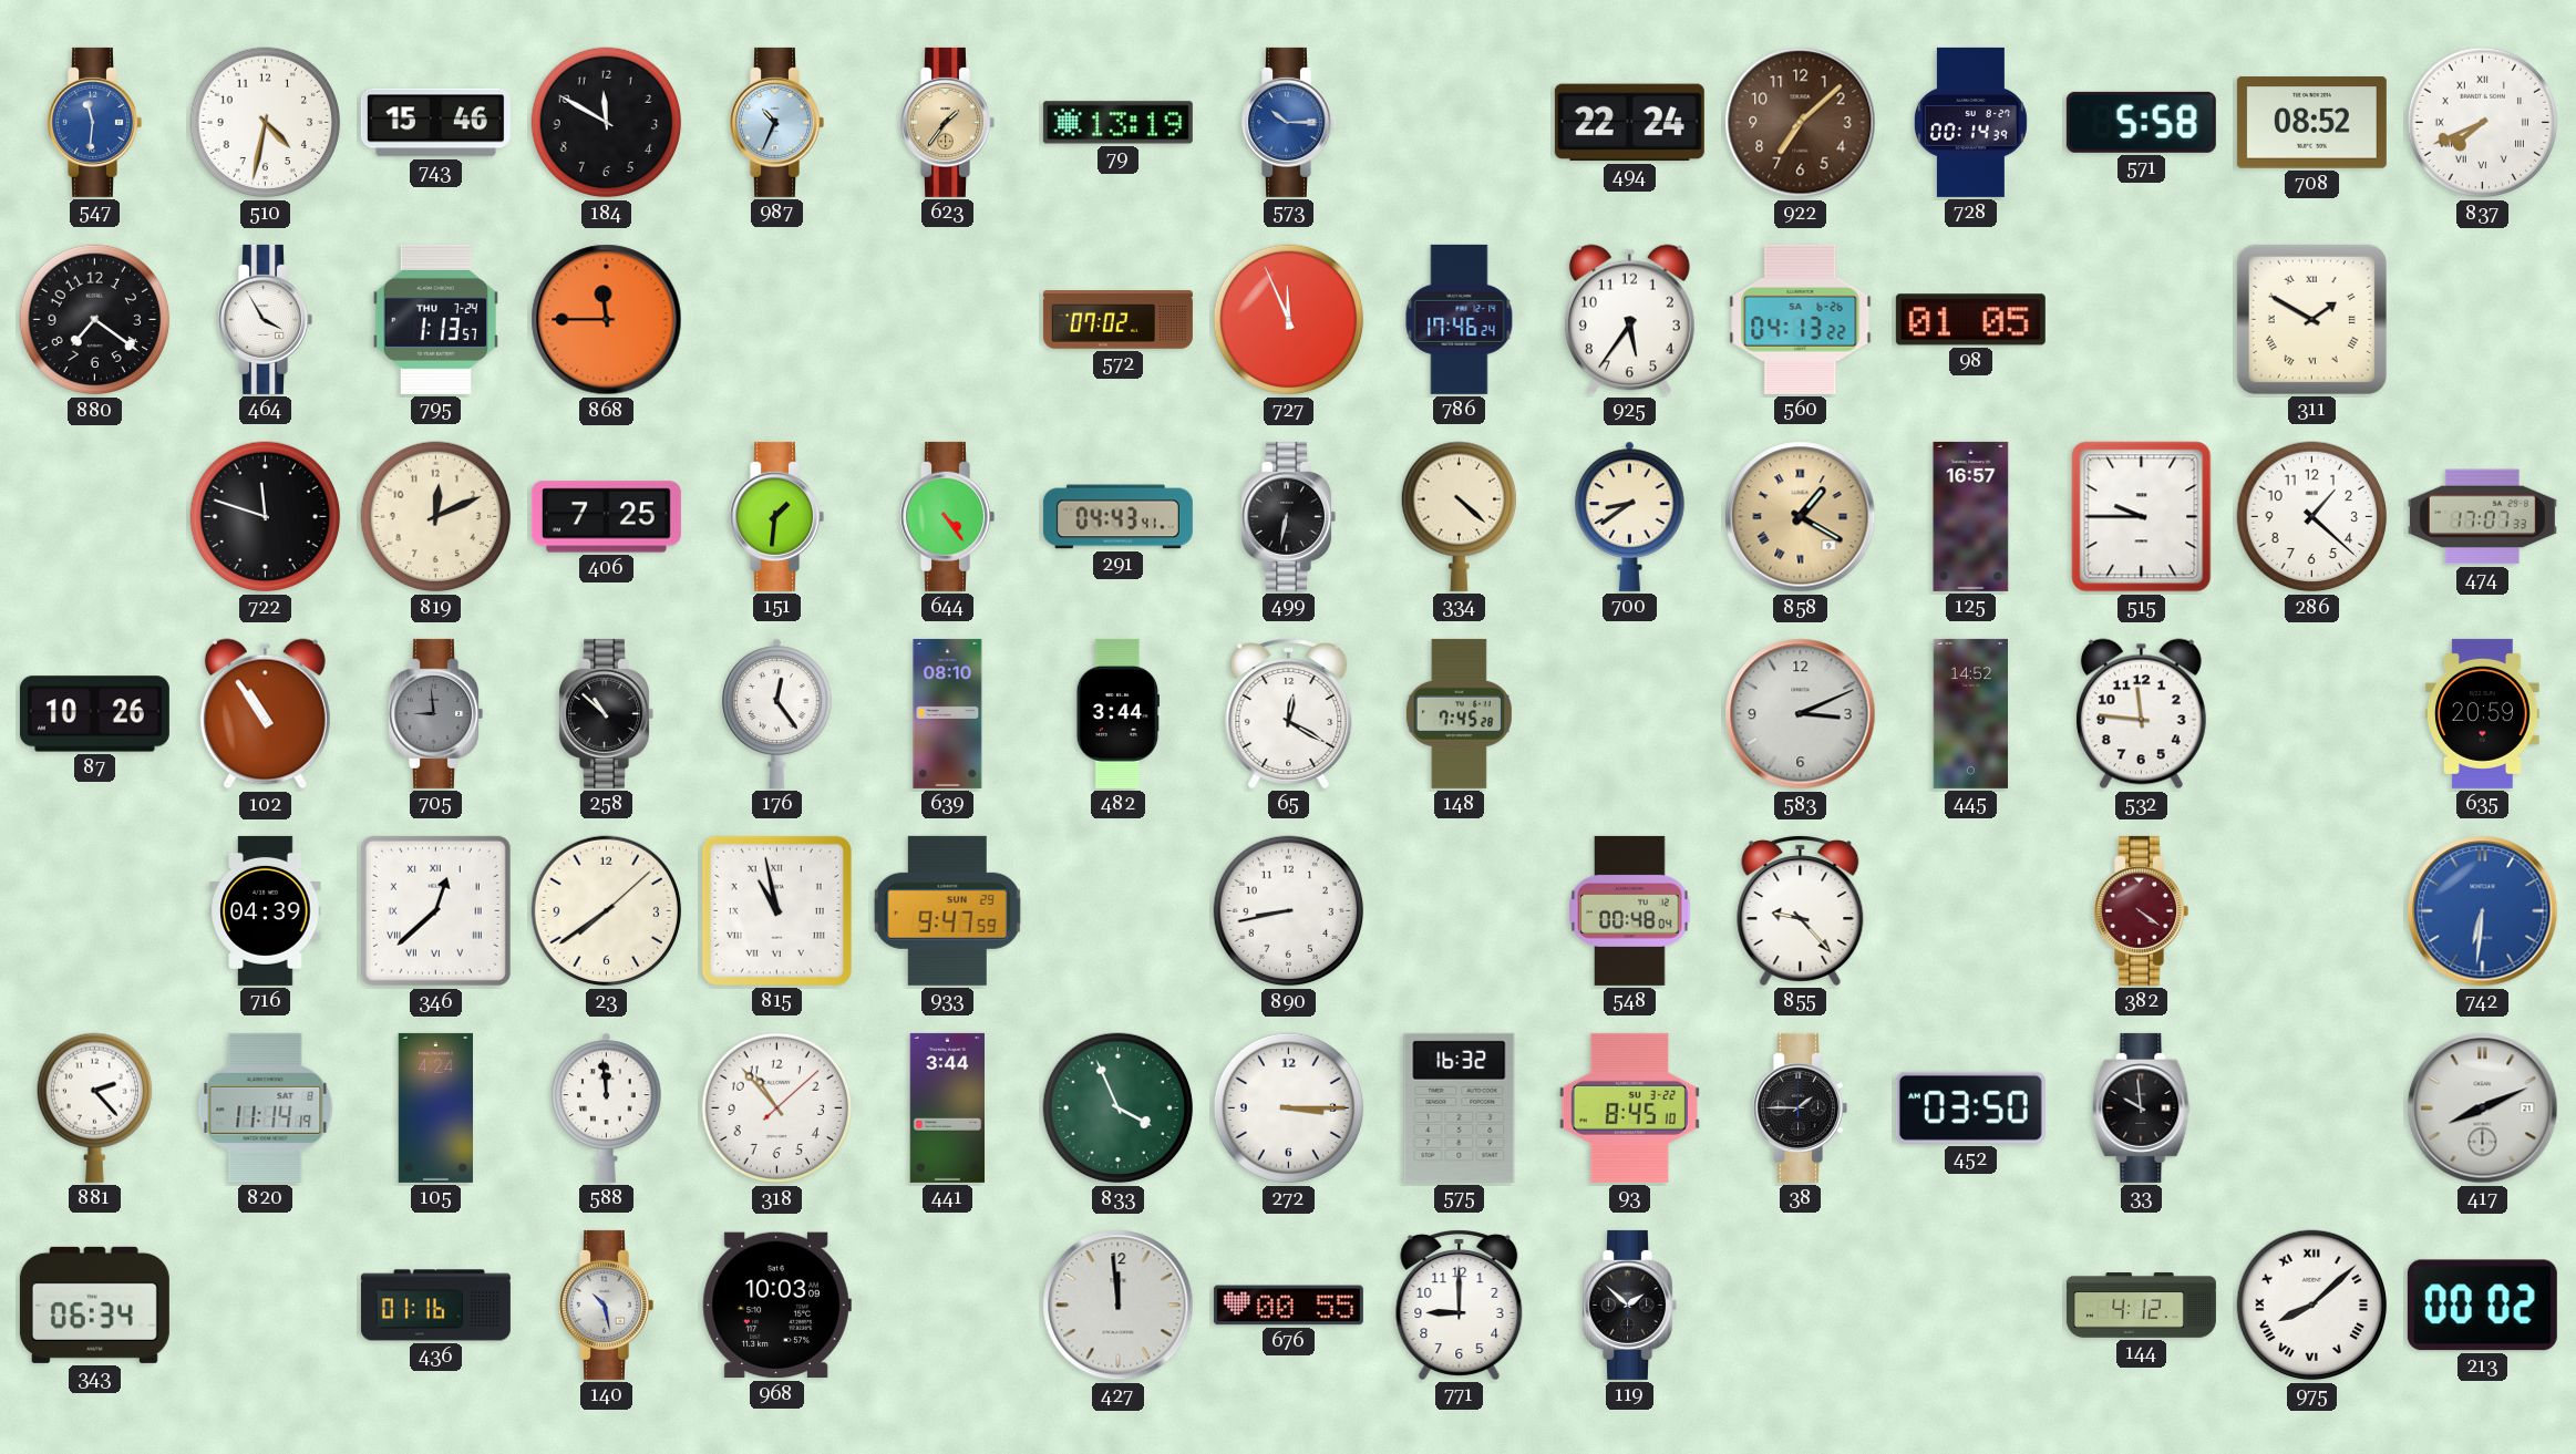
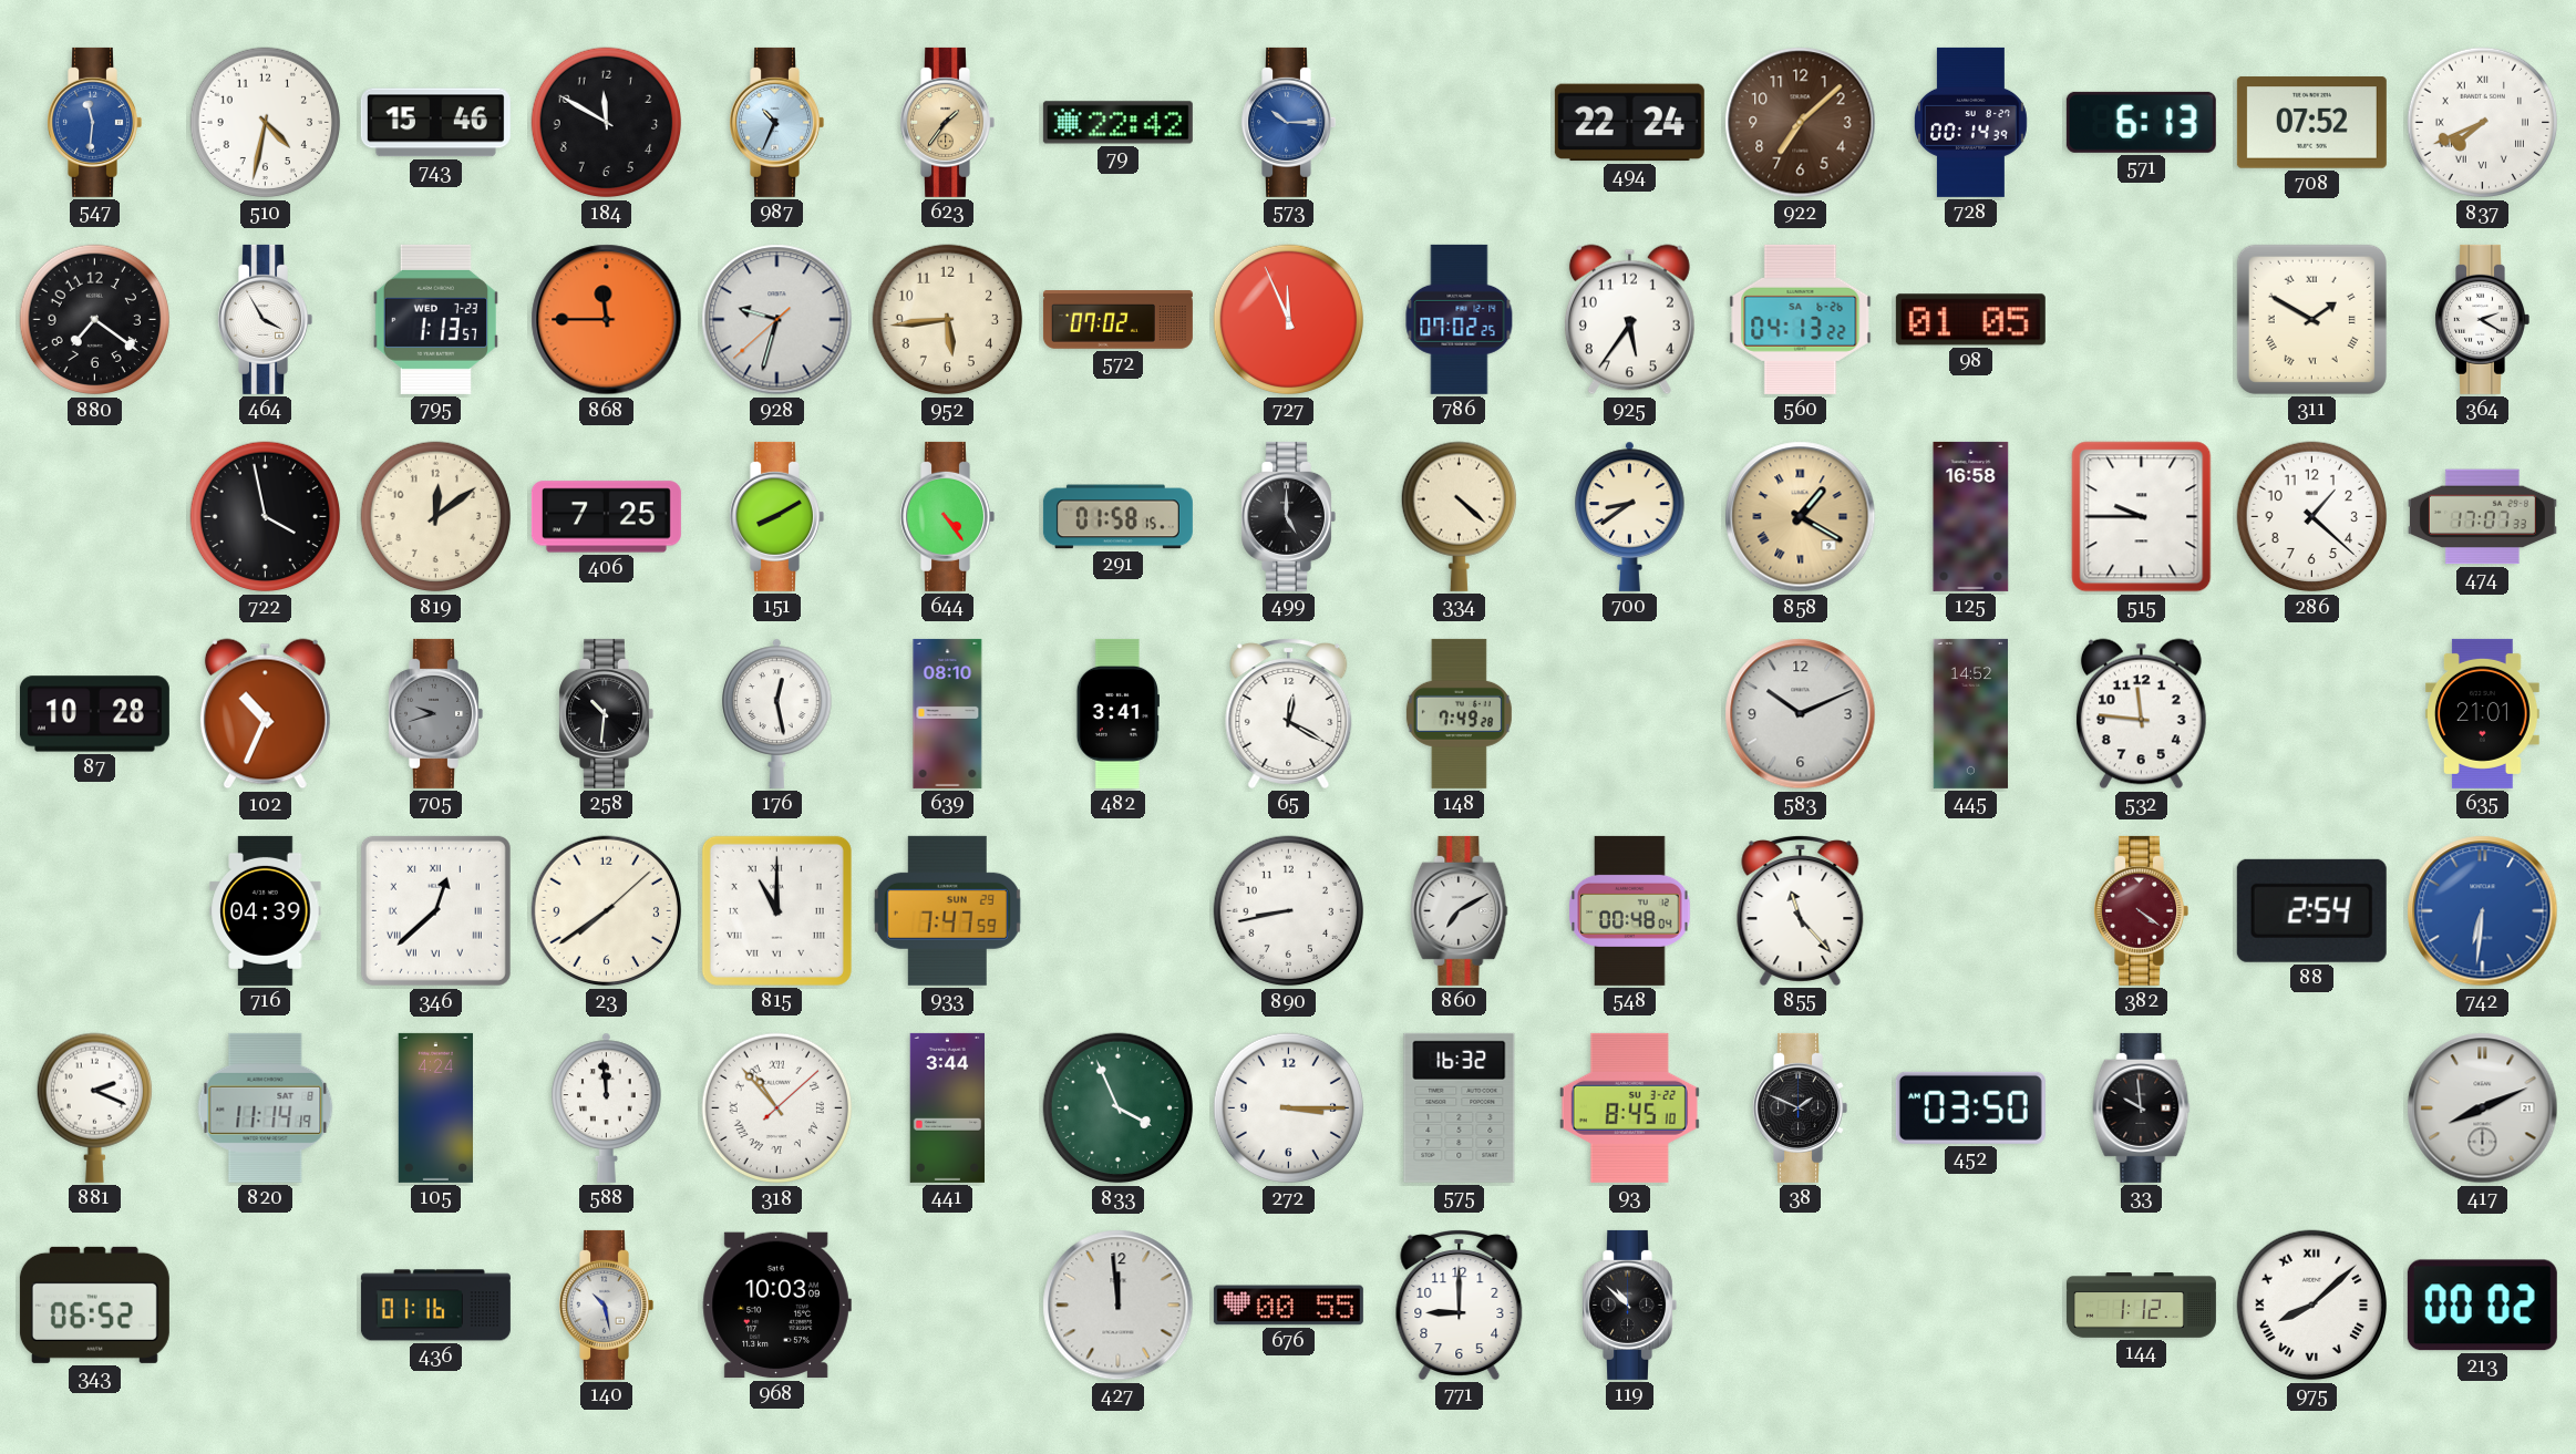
79: 13:19 -> 22:42 (1117, 123)
571: 5:58 -> 6:13 (2141, 122)
708: 08:52 -> 07:52 (2311, 123)
795 date: THU 7-24 -> WED 7-23 (435, 319)
928: none -> 9:32 (777, 320)
952: none -> 5:44 (948, 320)
786: 17:46 -> 07:02 (1460, 319)
364: none -> 2:20 (2482, 319)
722: 11:48 -> 3:58 (266, 517)
819: 12:11 -> 12:09 (436, 517)
151: 1:31 -> 8:10 (776, 516)
291: 04:43 -> 01:58 (1117, 517)
499: 6:32 -> 5:00 (1288, 516)
125: 16:57 -> 16:58 (1971, 516)
87: 10:26 -> 10:28 (94, 714)
102: 10:54 -> 10:34 (265, 714)
705: 8:59 -> 9:42 (435, 713)
258: 10:52 -> 10:31 (606, 713)
176: 12:24 -> 12:28 (777, 713)
482: 3:44 -> 3:41 (1117, 713)
148: 7:45 -> 7:49 (1459, 713)
583: 3:11 -> 10:11 (1801, 714)
635: 20:59 -> 21:01 (2483, 713)
815: 10:58 -> 11:00 (776, 910)
933: 9:47 -> 7:47 (947, 910)
860: none -> 7:10 (1460, 910)
855: 9:23 -> 11:23 (1801, 910)
88: none -> 2:54 (2311, 910)
881: 2:23 -> 2:19 (94, 1107)
318 numerals: Arabic -> Roman (777, 1108)
38: 1:45 -> 1:49 (1800, 1107)
343: 06:34 -> 06:52 (94, 1305)
119: 1:52 -> 10:52 (1629, 1305)
144: 4:12 -> 1:12 (2141, 1306)
